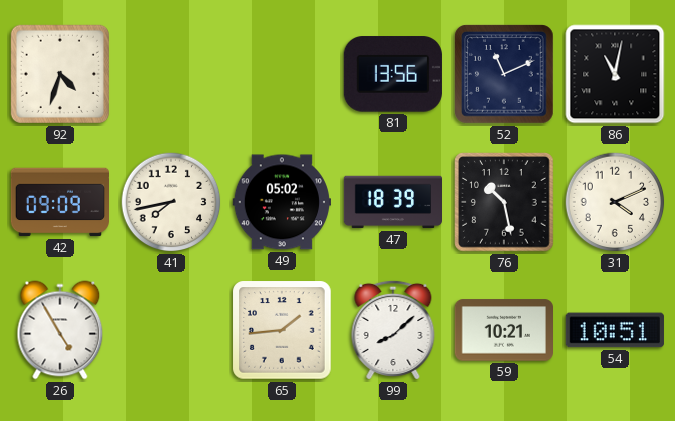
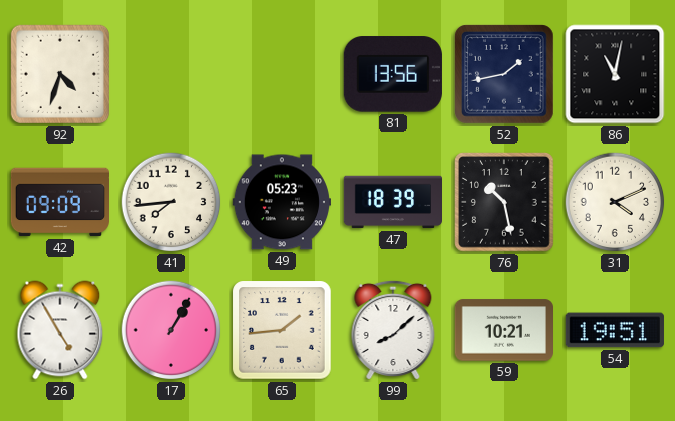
52: 11:11 -> 1:43 (504, 74)
41: 7:43 -> 7:44 (171, 202)
49: 05:02 -> 05:23 (281, 202)
17: none -> 1:05 (171, 330)
54: 10:51 -> 19:51 (615, 330)
